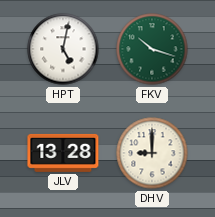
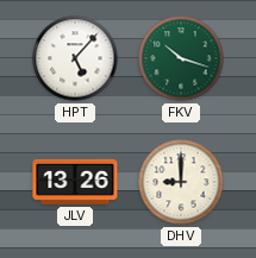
HPT: 5:02 -> 5:07 (75, 58)
JLV: 13:28 -> 13:26 (75, 182)
